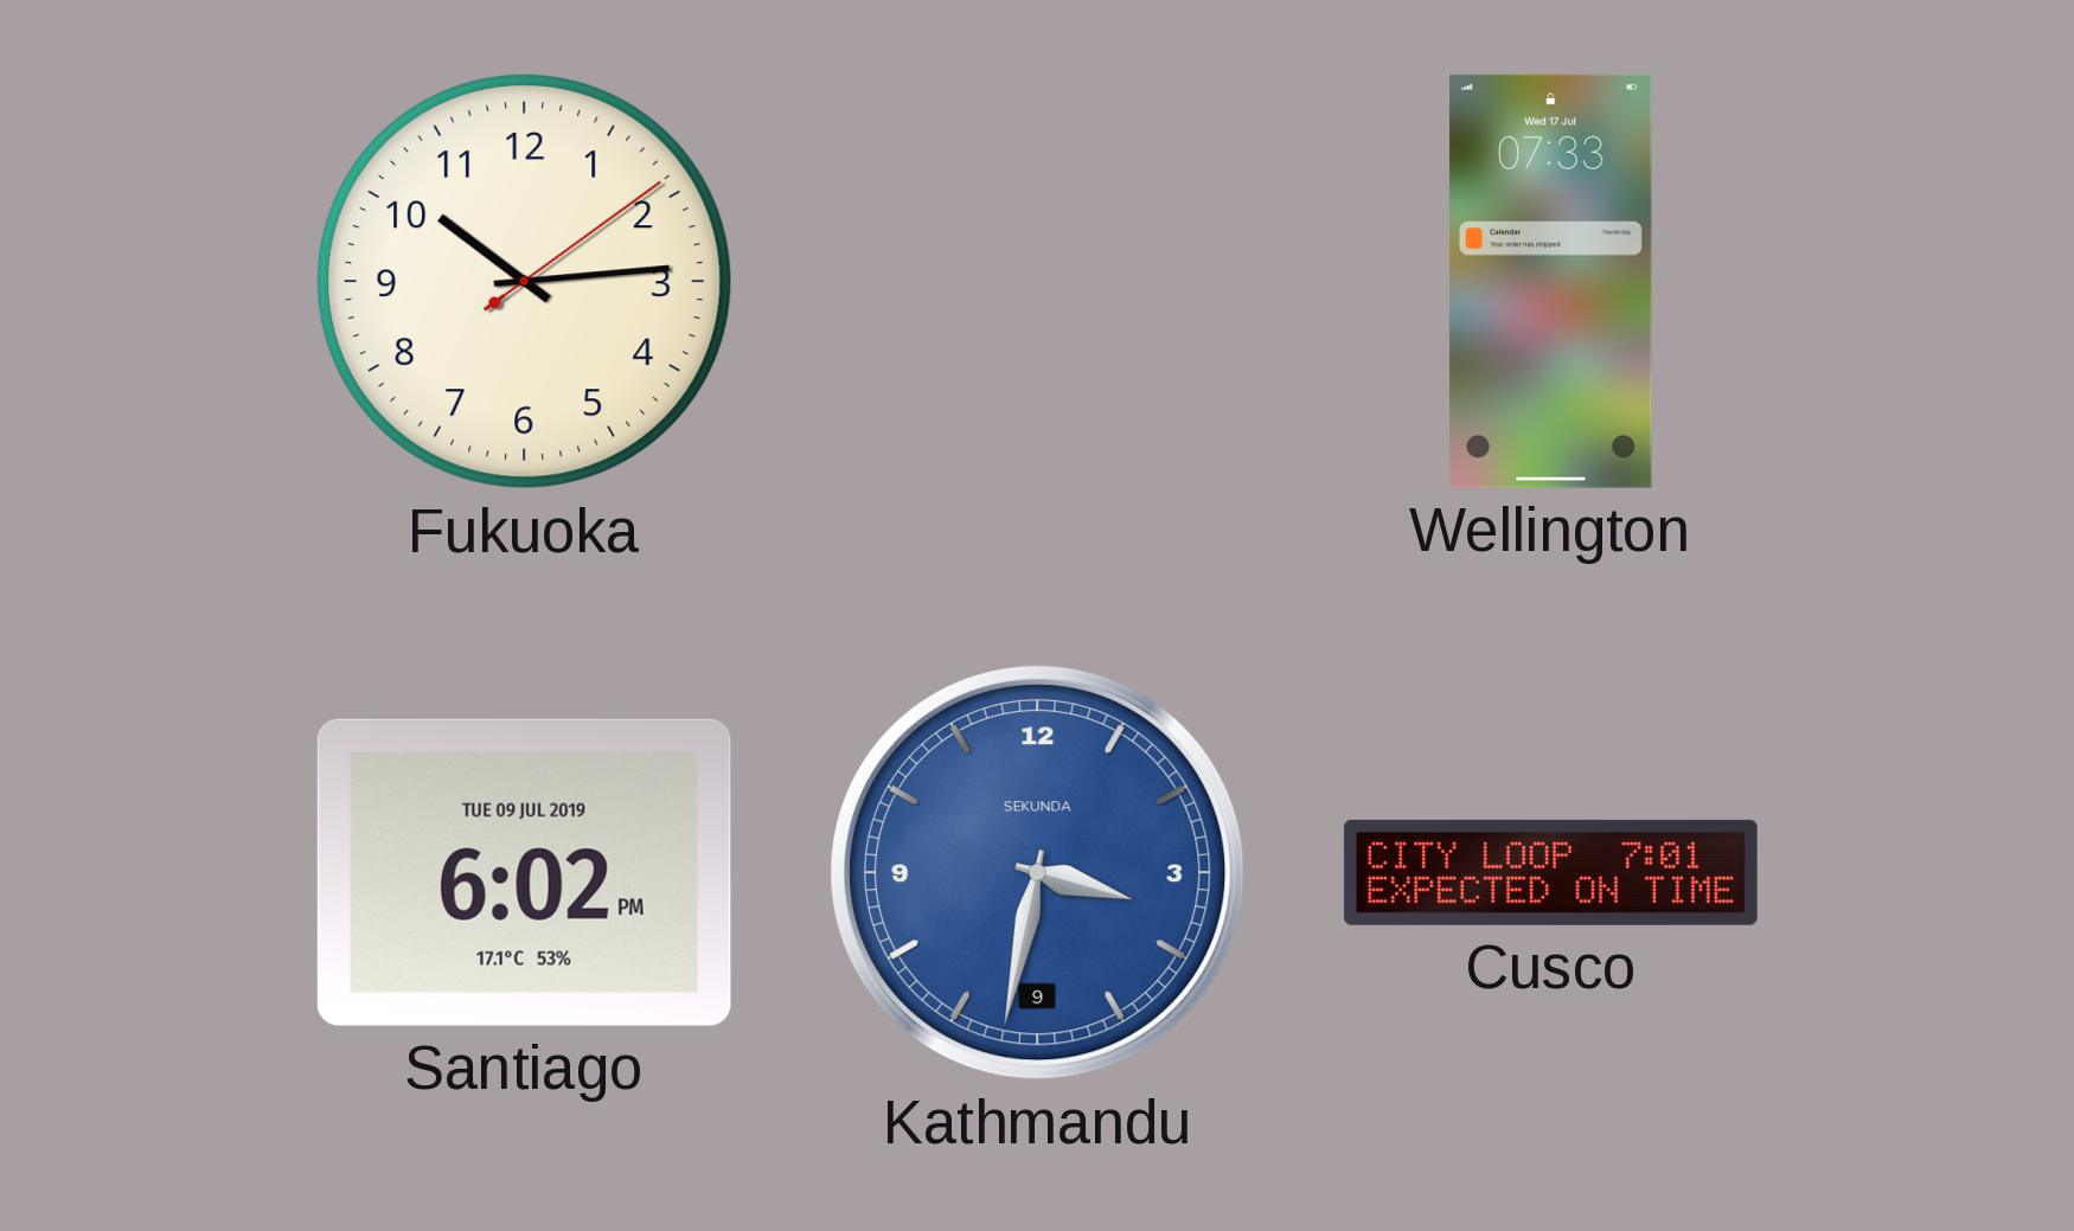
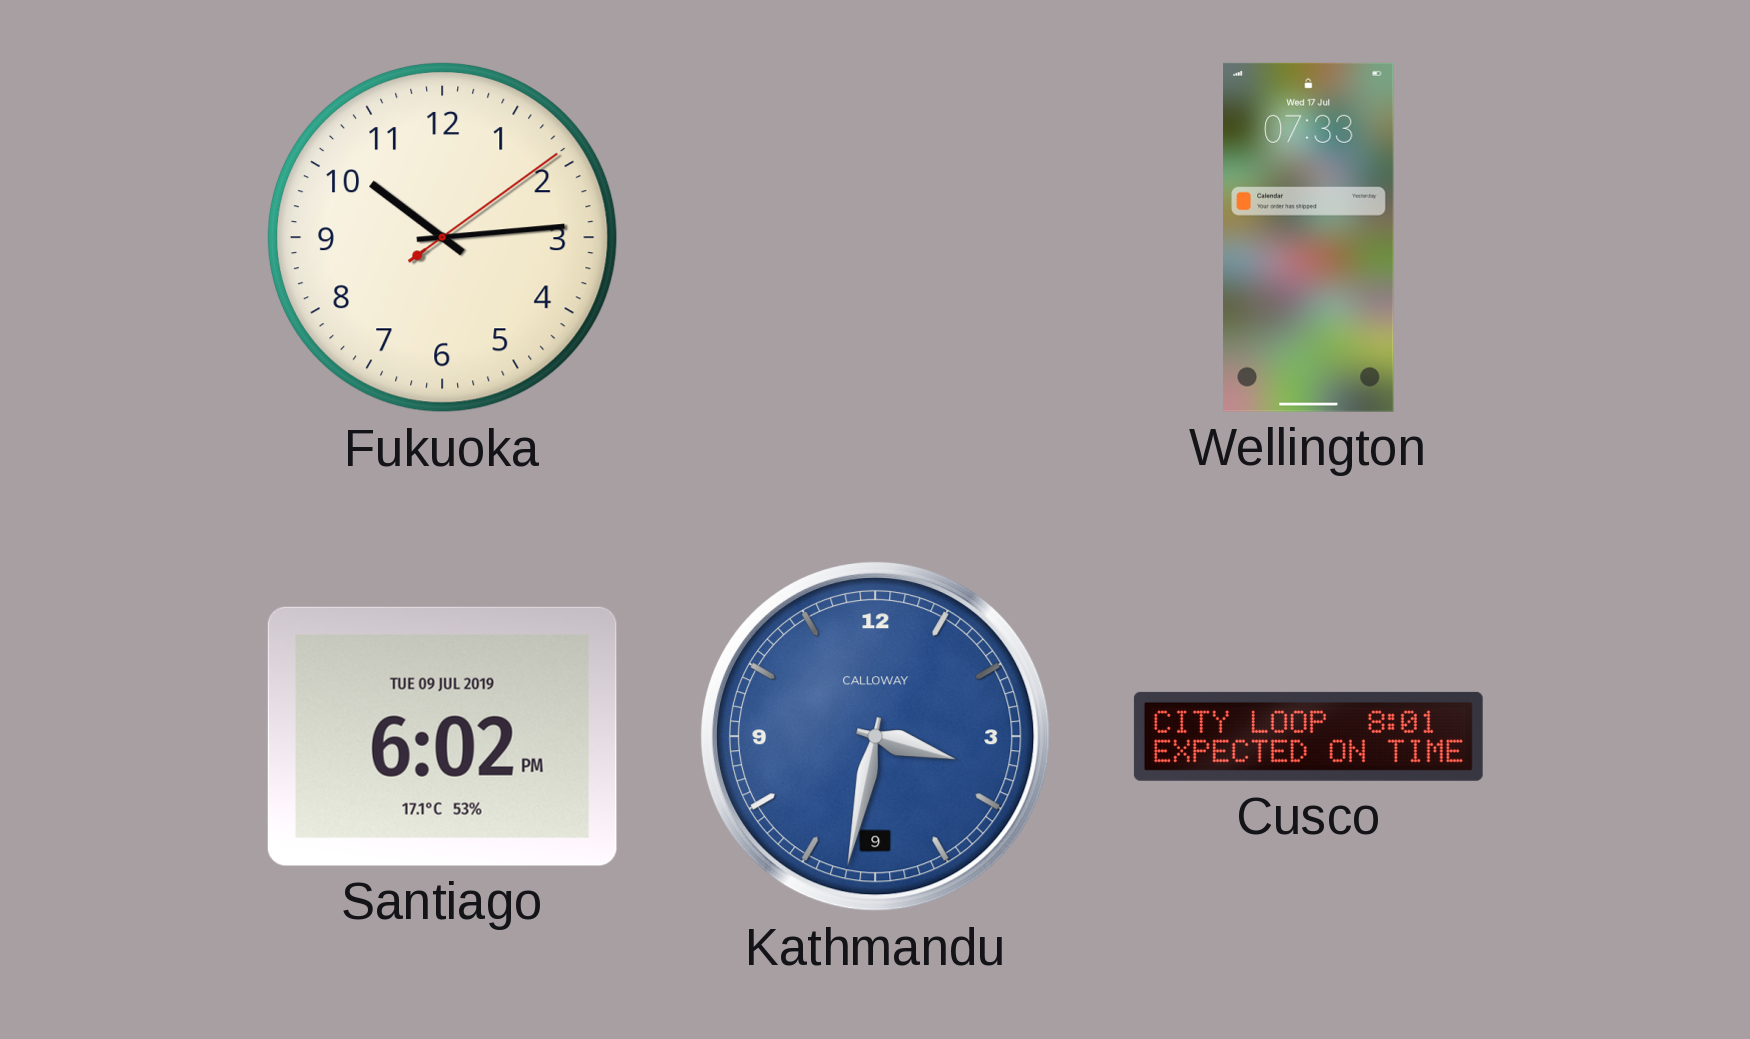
Kathmandu brand: SEKUNDA -> CALLOWAY (876, 737)
Cusco: 7:01 -> 8:01 (1308, 736)
